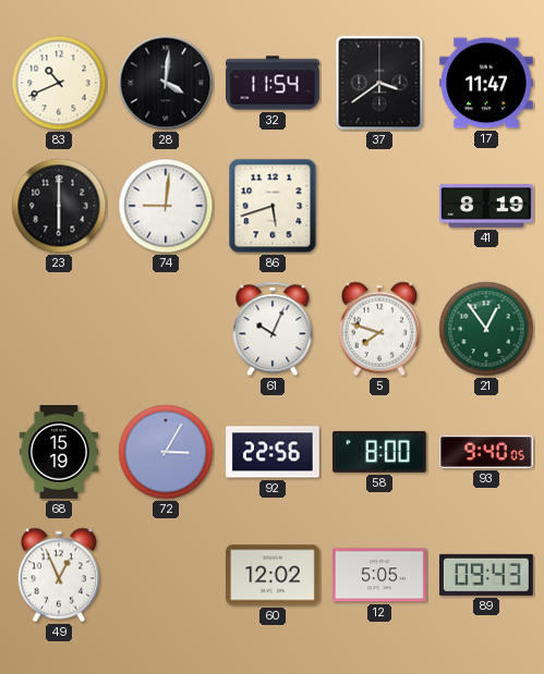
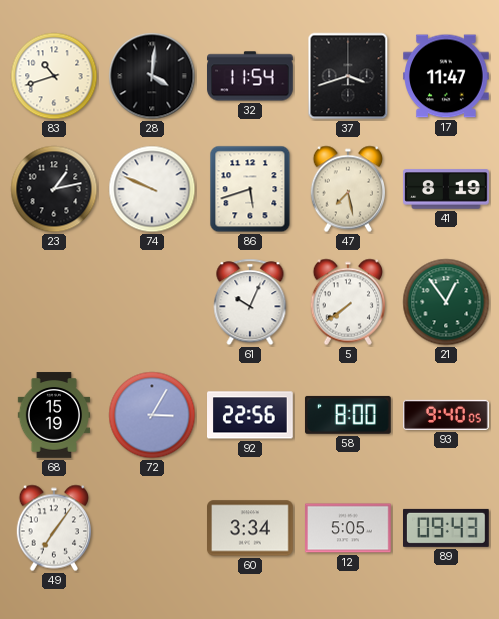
83: 10:41 -> 10:42 (54, 76)
37: 3:39 -> 3:42 (348, 76)
23: 6:00 -> 1:13 (54, 189)
74: 9:01 -> 9:49 (152, 189)
47: none -> 7:28 (347, 189)
5: 7:48 -> 7:39 (347, 302)
49: 12:56 -> 7:06 (53, 528)
60: 12:02 -> 3:34 (251, 528)
